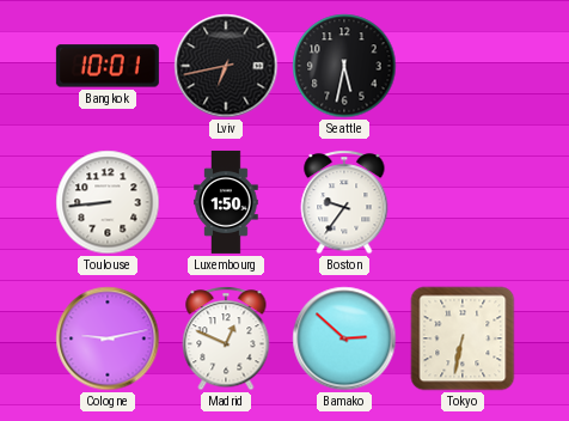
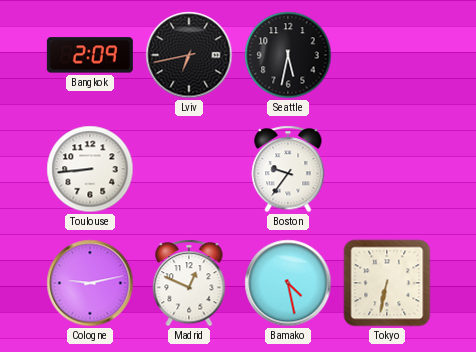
Bangkok: 10:01 -> 2:09 (90, 55)
Luxembourg: 1:50 -> none (226, 202)
Bamako: 2:52 -> 4:28 (288, 283)
